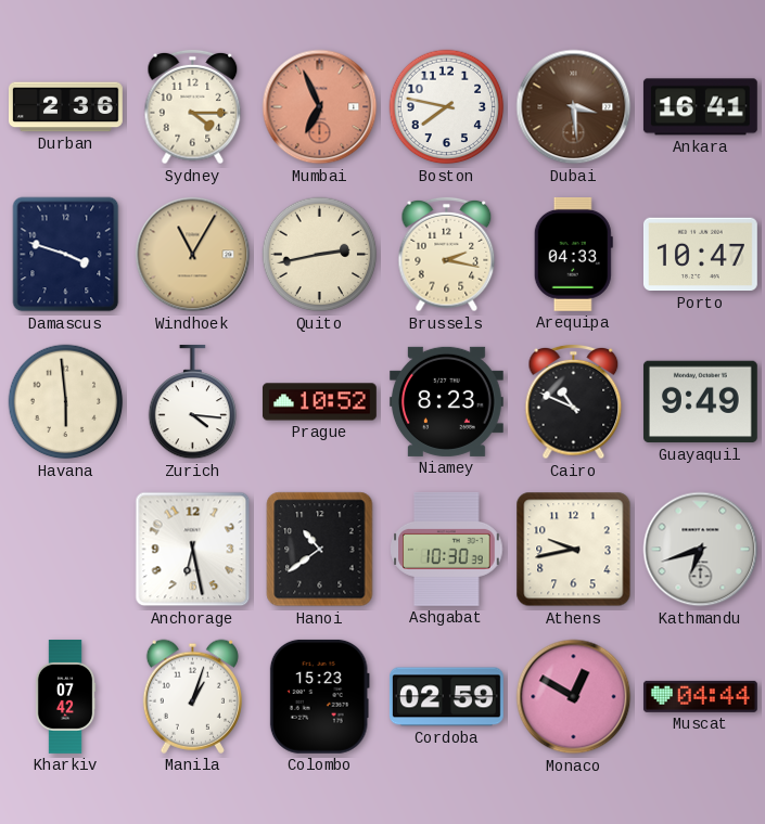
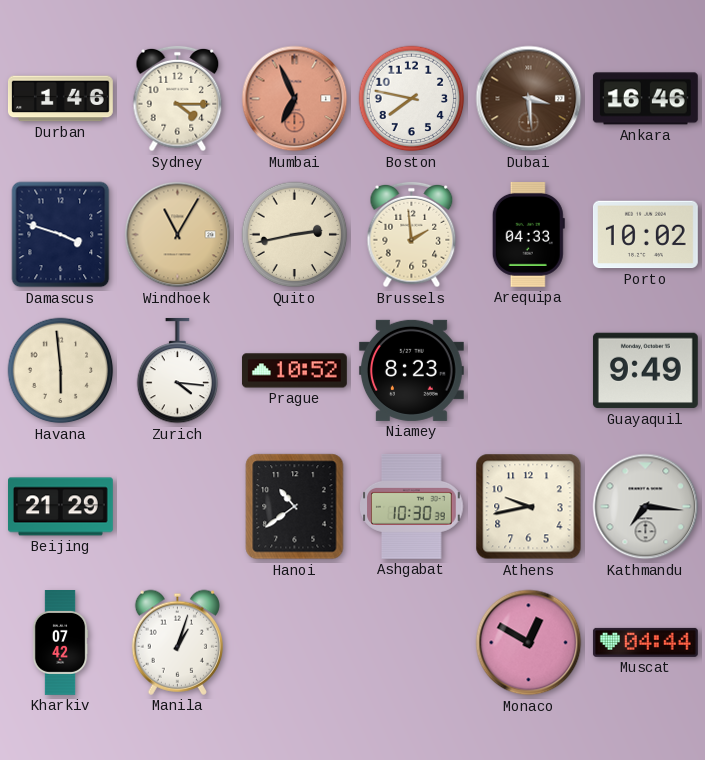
Durban: 2:36 -> 1:46 (61, 99)
Ankara: 16:41 -> 16:46 (645, 99)
Brussels: 2:17 -> 1:59 (412, 235)
Porto: 10:47 -> 10:02 (645, 235)
Cairo: 10:49 -> none (574, 402)
Beijing: none -> 21:29 (61, 507)
Anchorage: 6:28 -> none (193, 550)
Kathmandu: 6:42 -> 7:16 (646, 507)
Colombo: 15:23 -> none (319, 696)
Cordoba: 02:59 -> none (446, 697)
